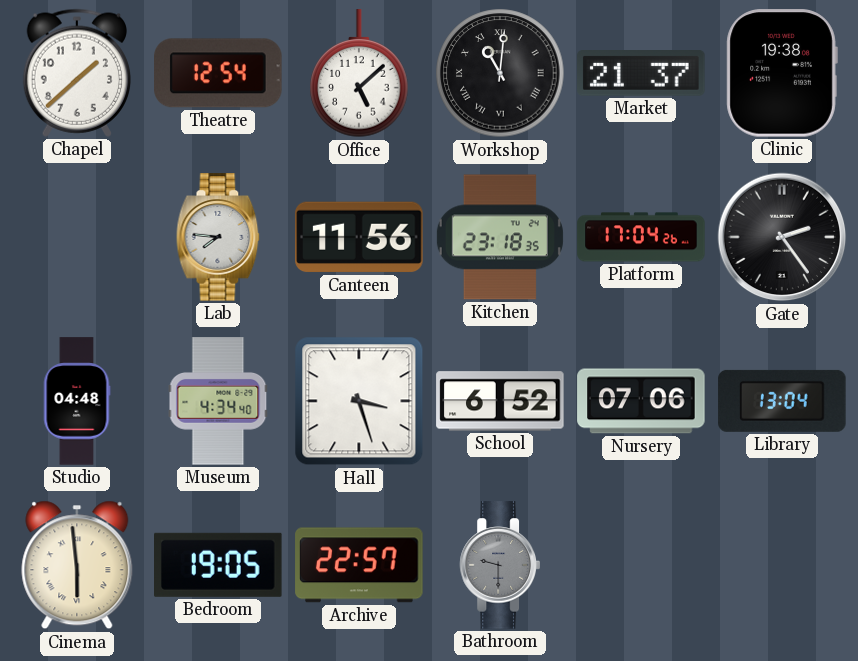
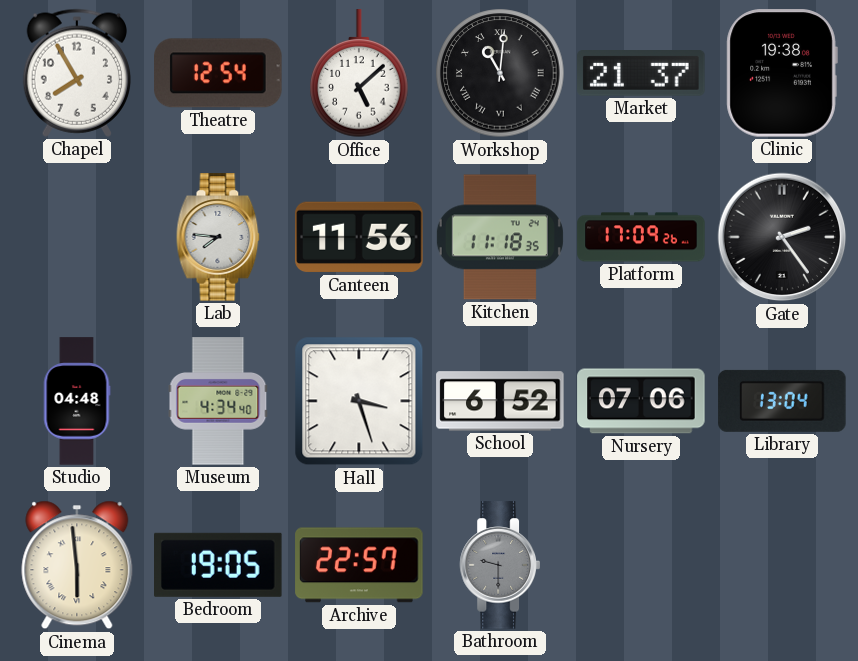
Chapel: 1:38 -> 7:55 (76, 73)
Kitchen: 23:18 -> 11:18 (500, 237)
Platform: 17:04 -> 17:09 (641, 237)
